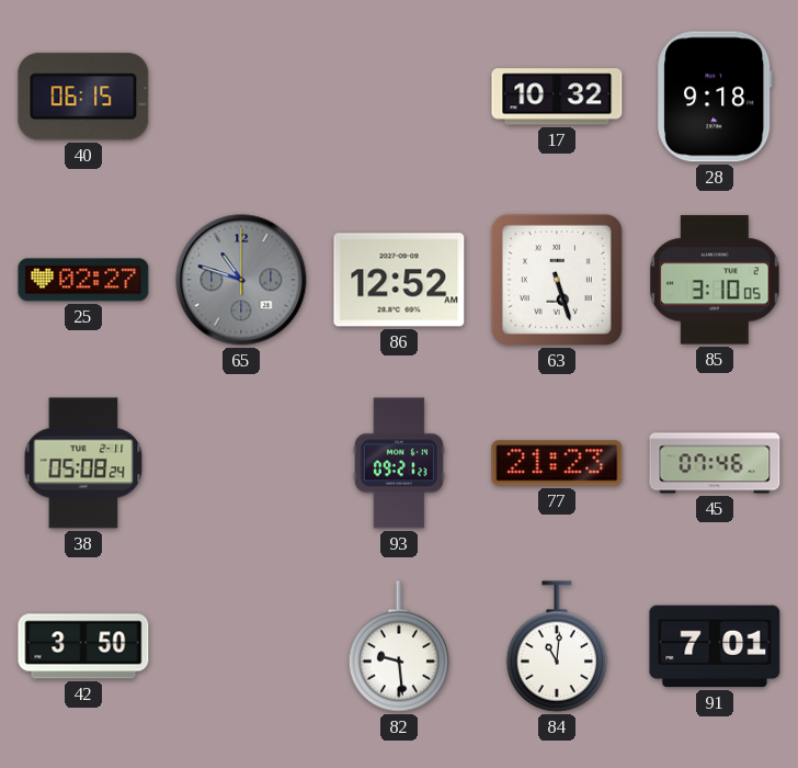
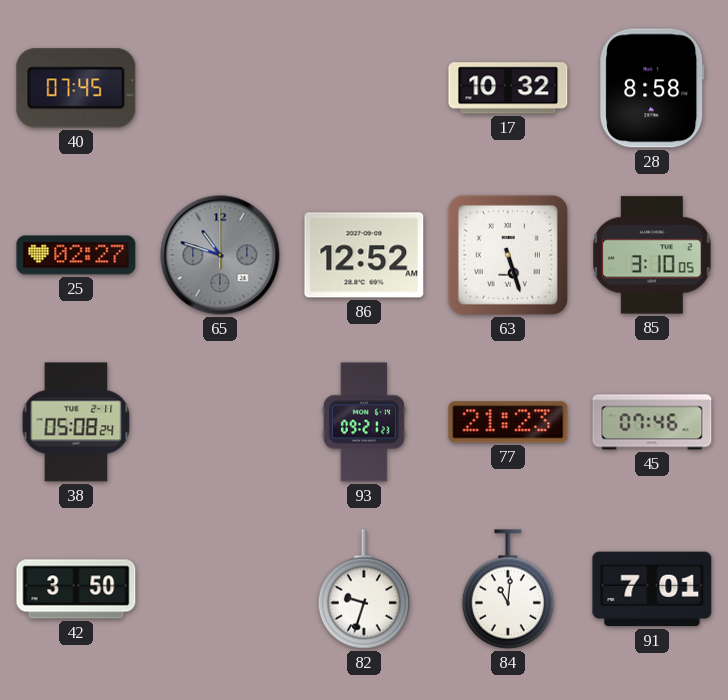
40: 06:15 -> 07:45 (76, 88)
28: 9:18 -> 8:58 (652, 88)
82: 9:29 -> 9:33 (364, 589)
